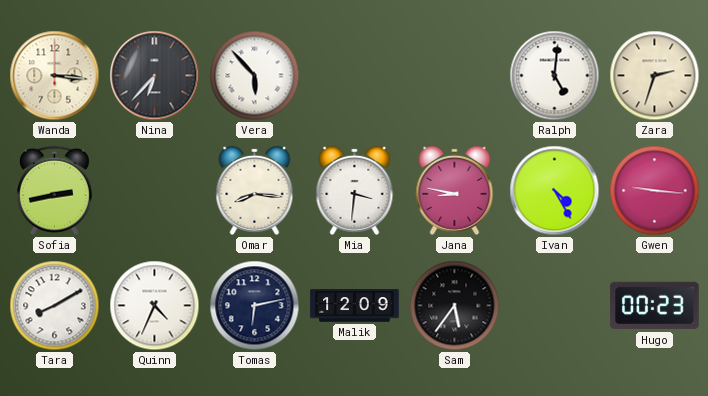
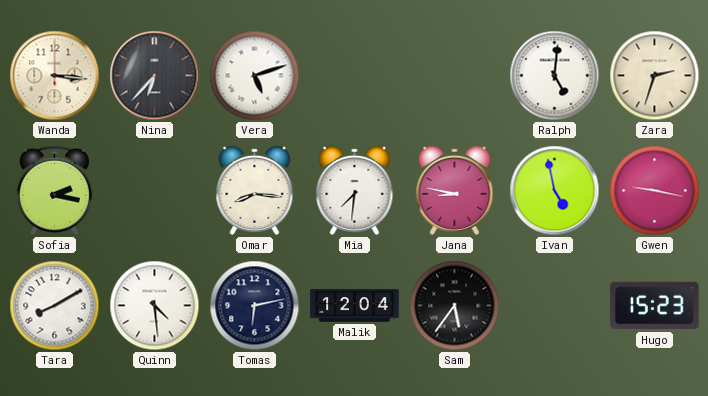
Vera: 5:53 -> 5:12 (255, 76)
Sofia: 2:43 -> 2:17 (54, 191)
Mia: 3:31 -> 7:31 (355, 190)
Ivan: 4:25 -> 4:58 (555, 191)
Gwen: 9:16 -> 9:17 (655, 191)
Quinn: 4:34 -> 4:29 (155, 306)
Malik: 12:09 -> 12:04 (355, 306)
Hugo: 00:23 -> 15:23 (655, 306)
